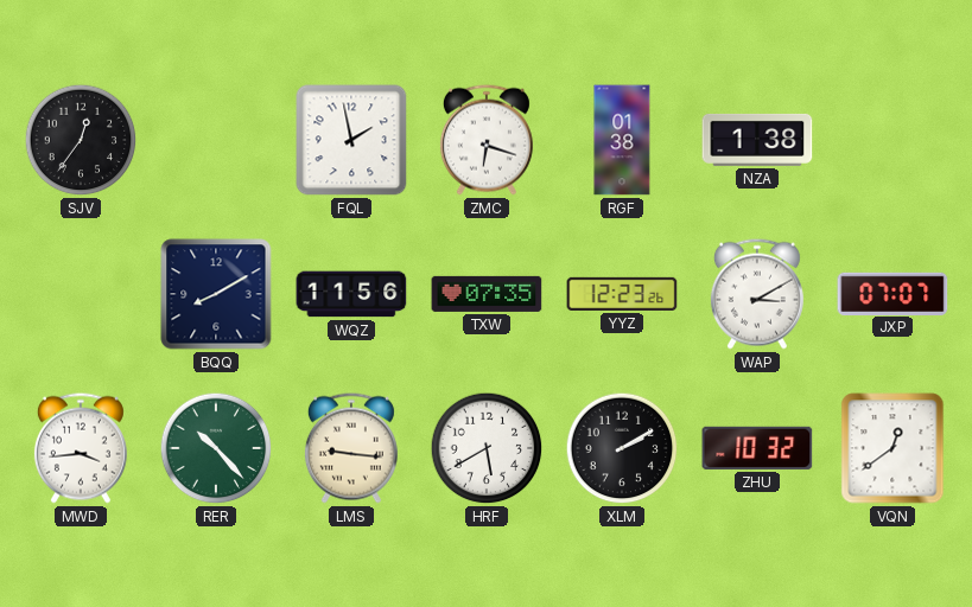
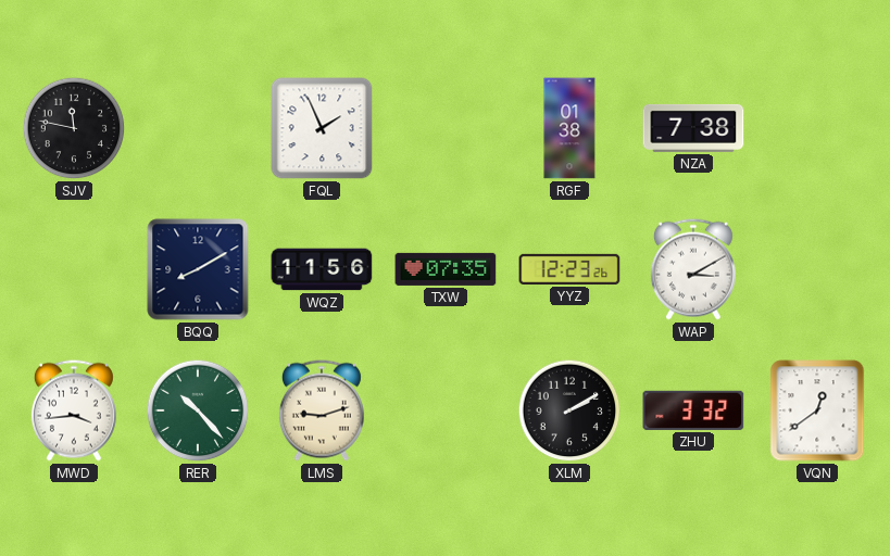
SJV: 12:36 -> 11:47 (74, 128)
FQL: 1:58 -> 1:56 (322, 128)
ZMC: 6:18 -> none (487, 140)
NZA: 1:38 -> 7:38 (693, 128)
JXP: 07:07 -> none (892, 293)
LMS: 9:16 -> 9:12 (322, 410)
HRF: 5:40 -> none (487, 448)
ZHU: 10:32 -> 3:32 (693, 410)
